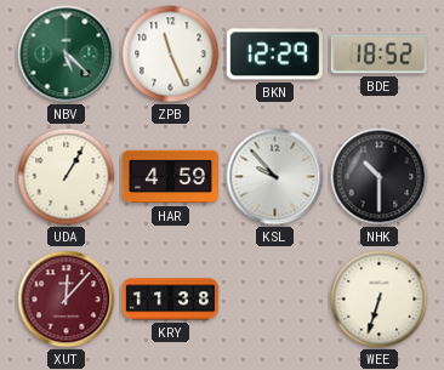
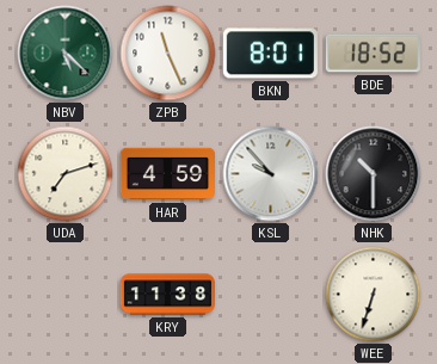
BKN: 12:29 -> 8:01 (270, 54)
UDA: 1:05 -> 7:12 (66, 174)
XUT: 12:07 -> none (67, 300)
